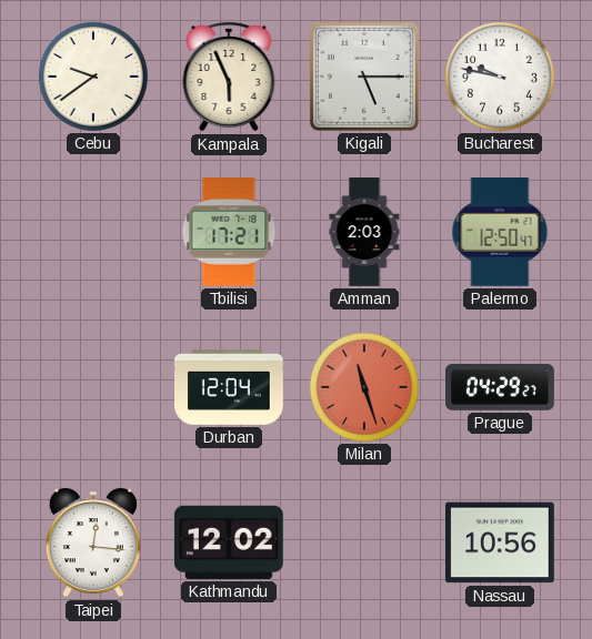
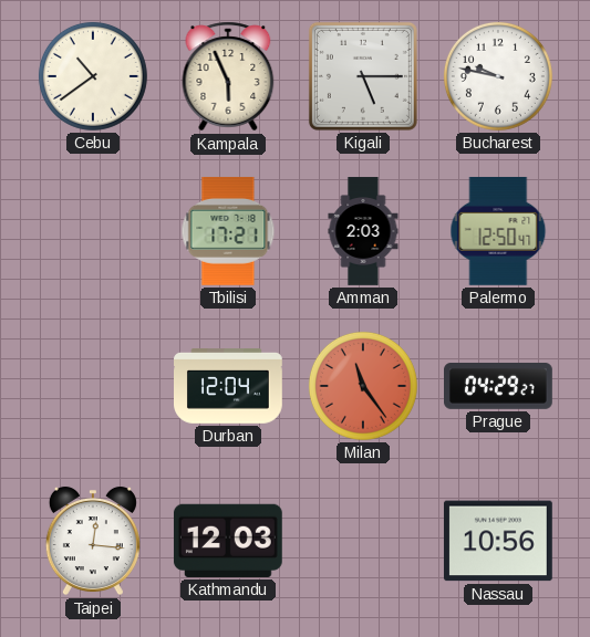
Cebu: 9:39 -> 10:39 (93, 76)
Milan: 11:27 -> 11:24 (363, 386)
Kathmandu: 12:02 -> 12:03 (228, 541)
